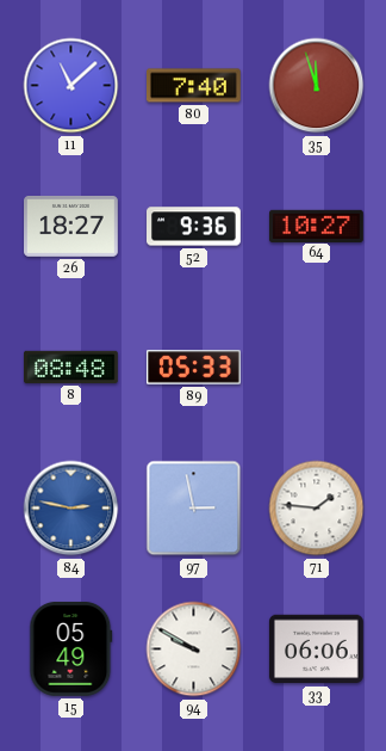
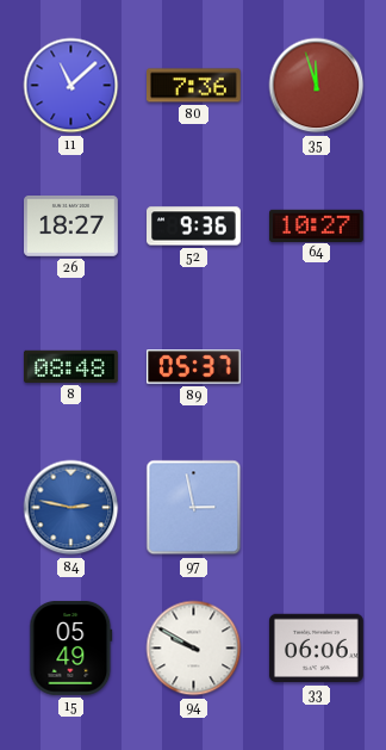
80: 7:40 -> 7:36 (194, 86)
89: 05:33 -> 05:37 (194, 367)
71: 1:46 -> none (317, 509)
